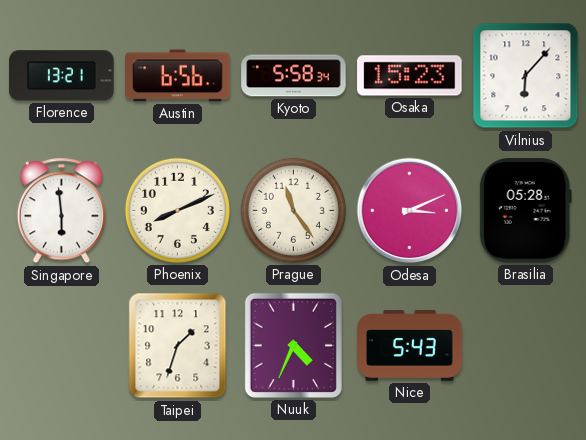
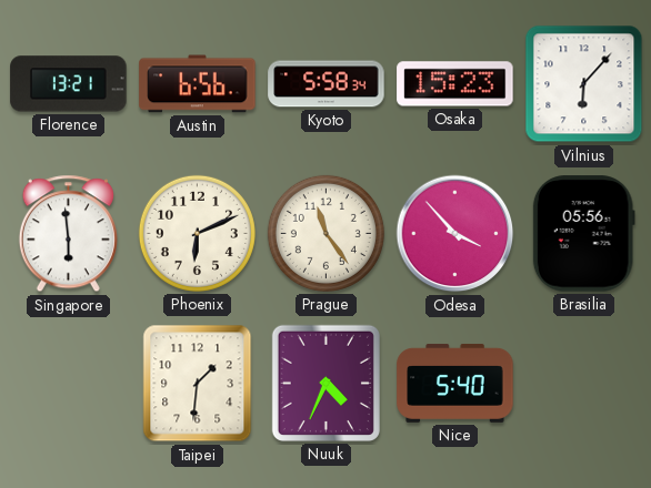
Phoenix: 8:11 -> 6:11 (197, 233)
Odesa: 3:11 -> 3:53 (455, 234)
Brasilia: 05:28 -> 05:56 (583, 234)
Taipei: 1:33 -> 1:31 (198, 384)
Nice: 5:43 -> 5:40 (455, 384)
